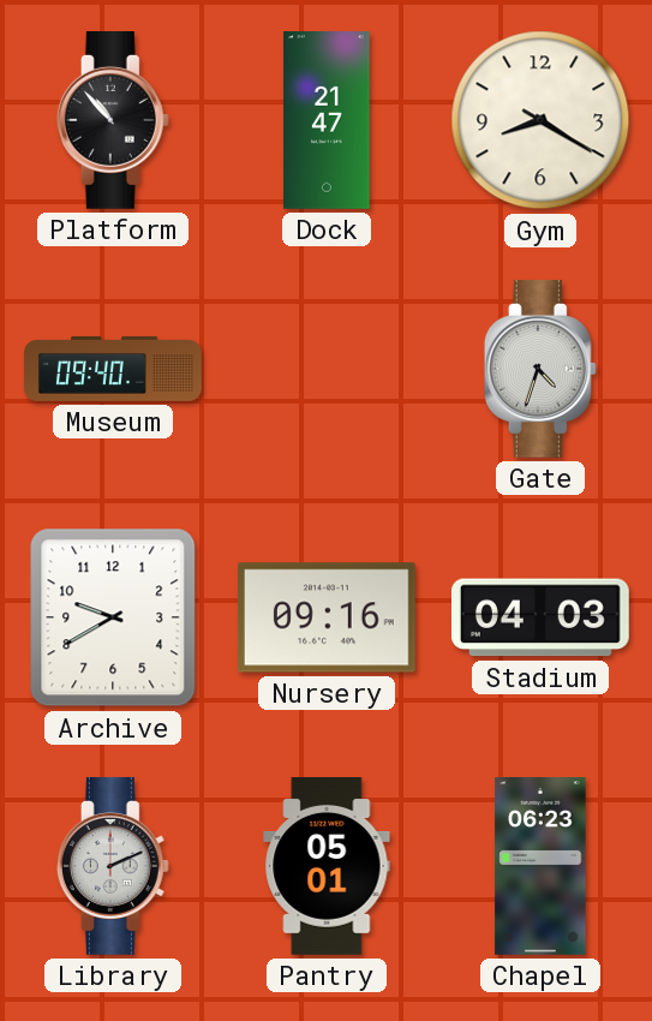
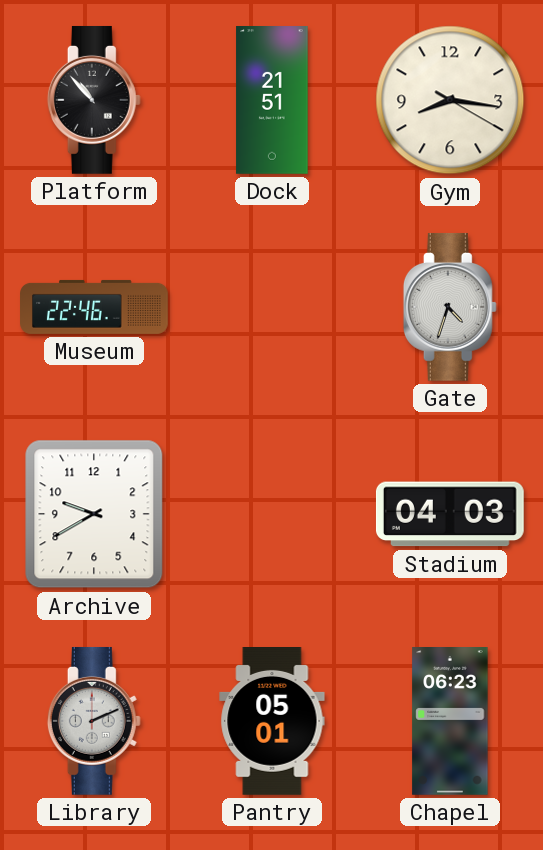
Dock: 21:47 -> 21:51 (272, 101)
Gym: 8:20 -> 8:16 (450, 100)
Museum: 09:40 -> 22:46 (94, 307)
Nursery: 09:16 -> none (327, 617)
